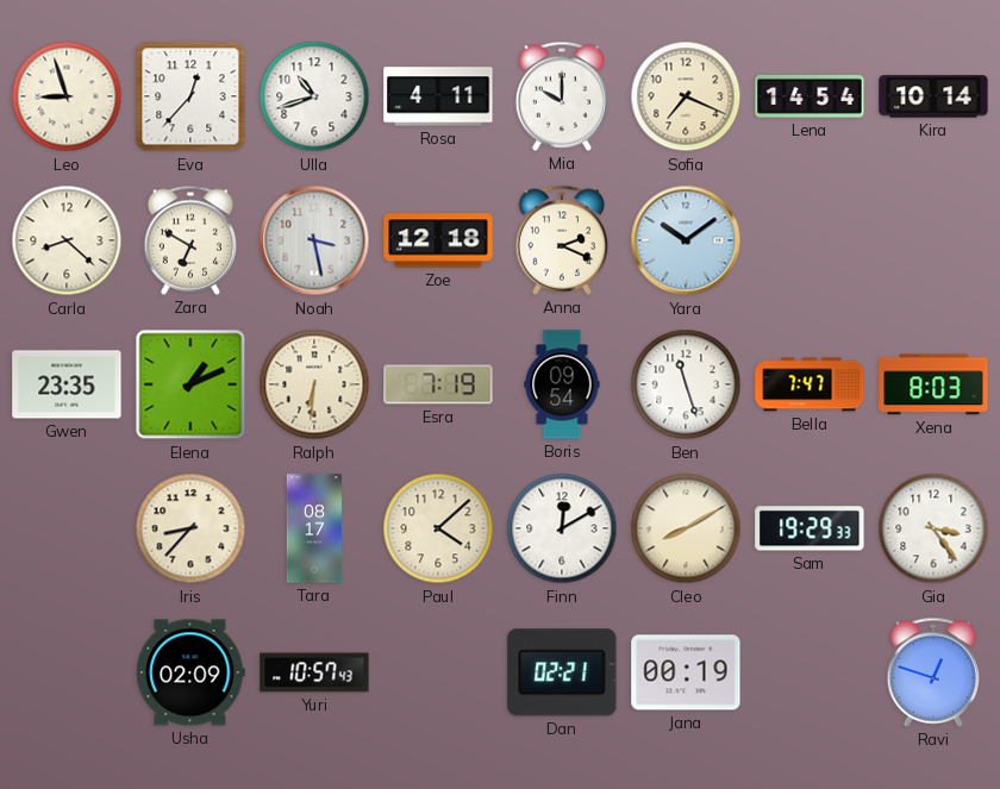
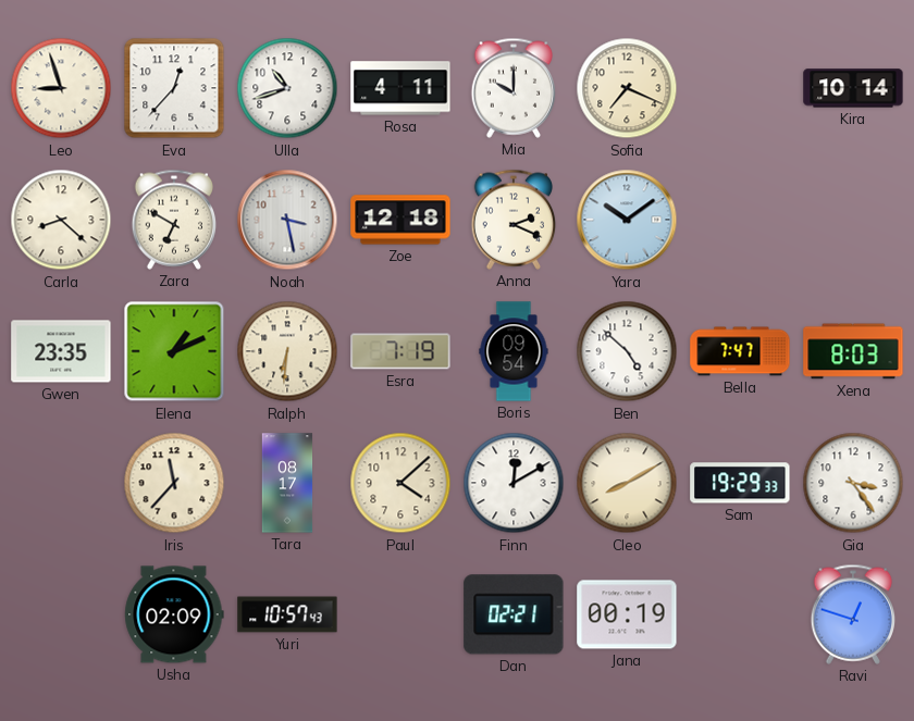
Lena: 14:54 -> none (810, 96)
Ben: 11:27 -> 4:52 (627, 351)
Iris: 8:37 -> 11:37 (174, 483)
